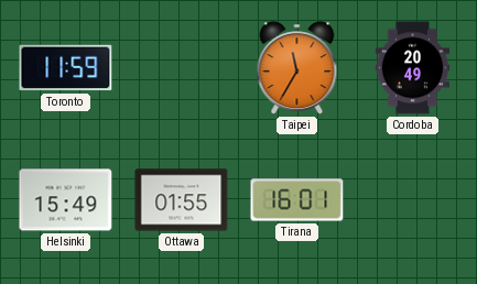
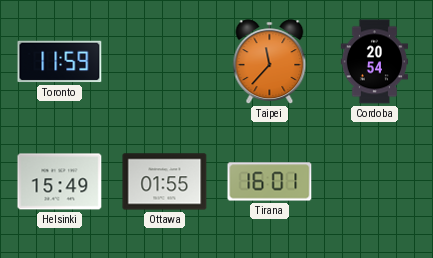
Taipei: 11:35 -> 11:37 (270, 62)
Cordoba: 20:49 -> 20:54 (374, 62)
